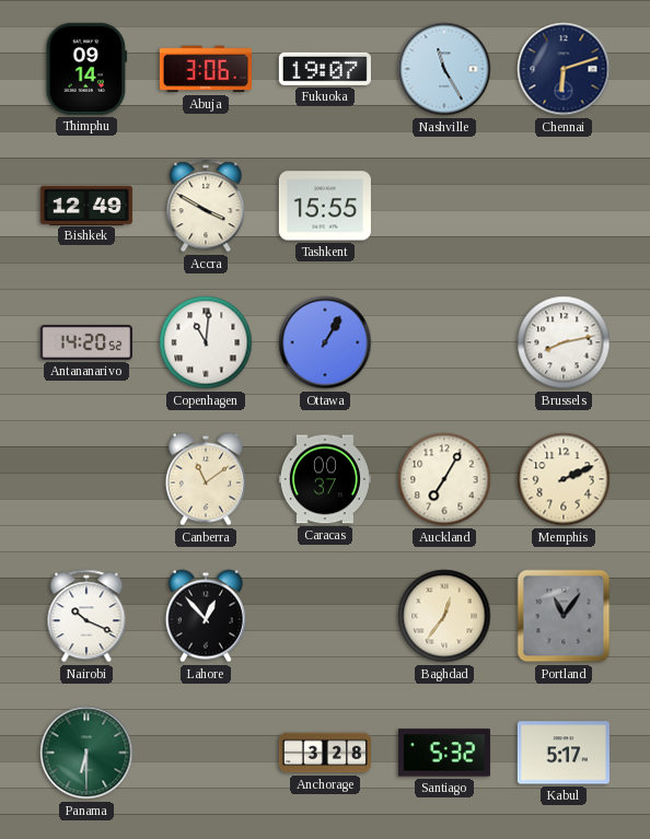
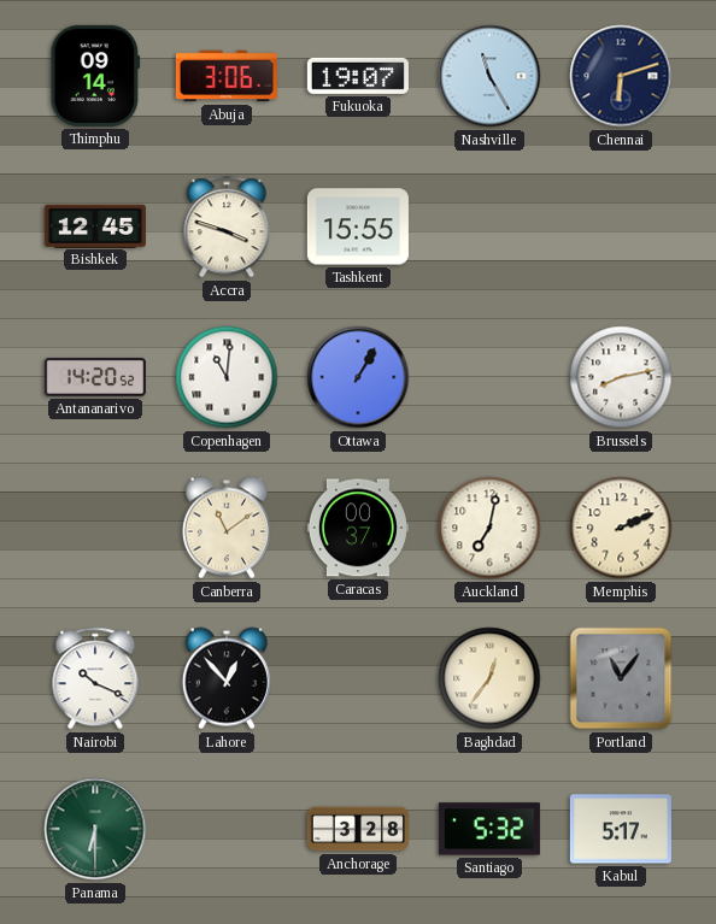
Bishkek: 12:49 -> 12:45 (95, 225)
Accra: 3:50 -> 3:48 (227, 226)
Auckland: 7:05 -> 7:02 (489, 528)
